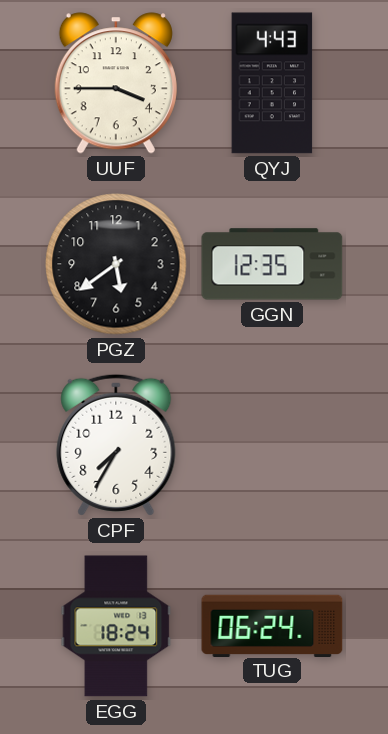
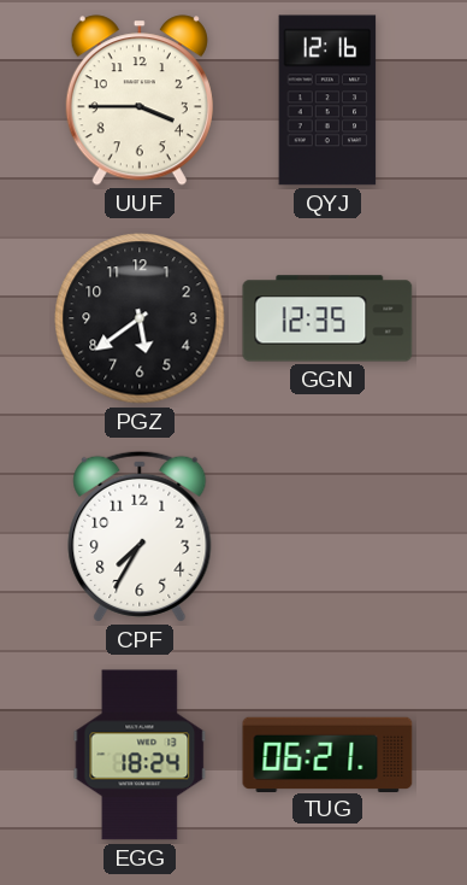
QYJ: 4:43 -> 12:16 (327, 100)
TUG: 06:24 -> 06:21 (327, 754)
